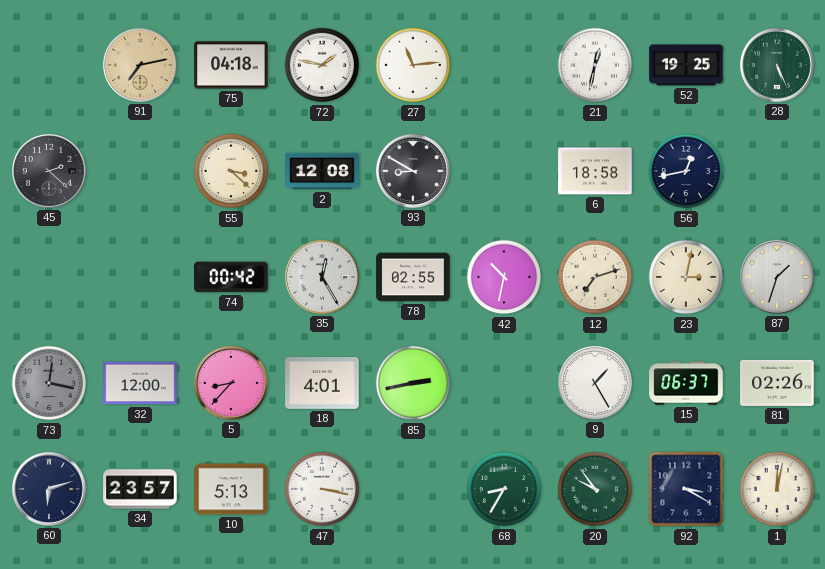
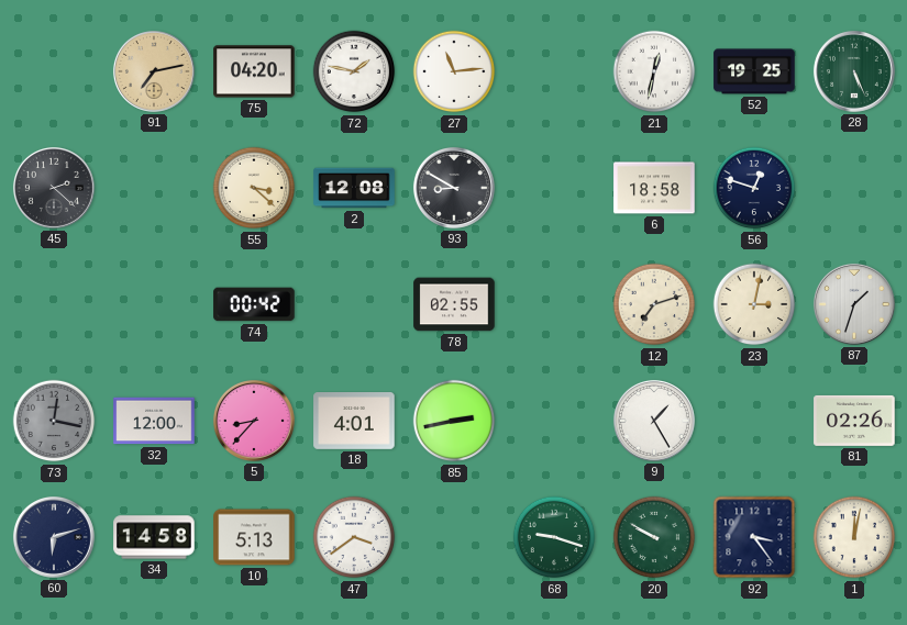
75: 04:18 -> 04:20 (254, 71)
56: 12:43 -> 12:48 (754, 188)
35: 12:25 -> none (322, 277)
42: 10:32 -> none (504, 277)
15: 06:37 -> none (686, 383)
34: 23:57 -> 14:58 (154, 537)
47: 3:17 -> 3:39 (354, 537)
68: 8:35 -> 9:18 (554, 537)
20: 9:54 -> 9:50 (654, 537)
92: 3:20 -> 3:24 (754, 537)
